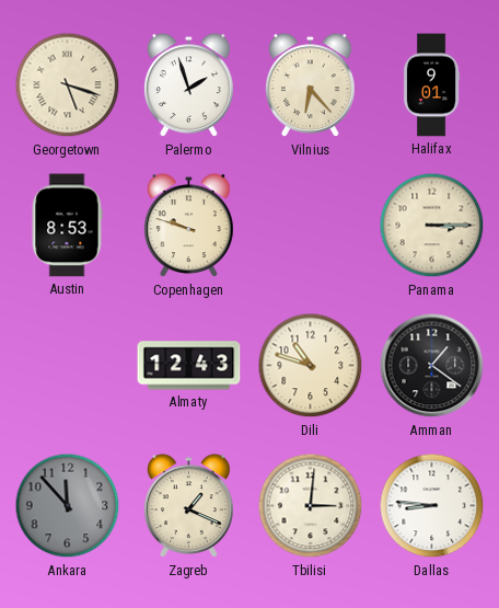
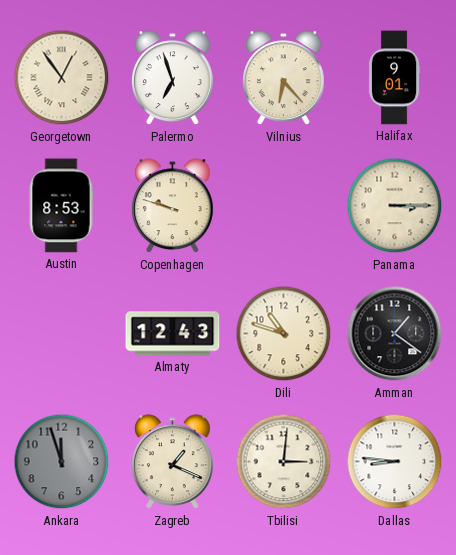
Georgetown: 5:18 -> 12:54 (62, 78)
Palermo: 1:57 -> 6:57 (173, 78)
Ankara: 11:53 -> 11:57 (62, 462)
